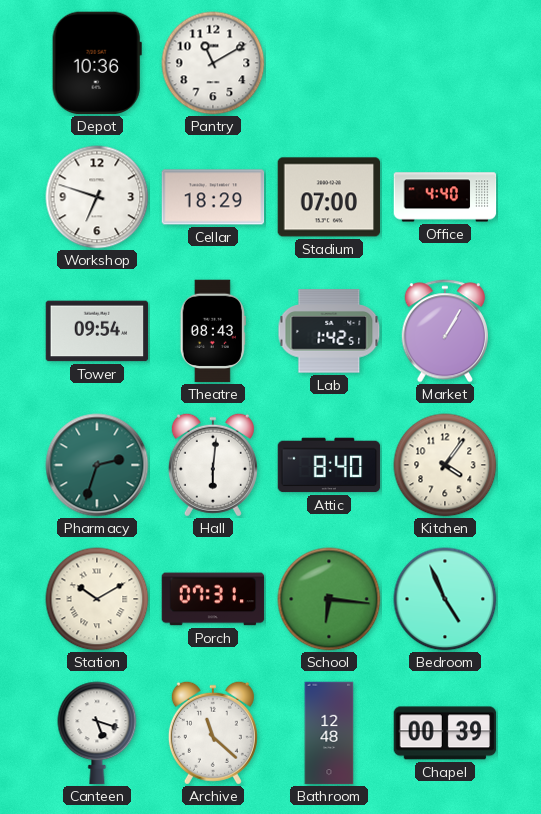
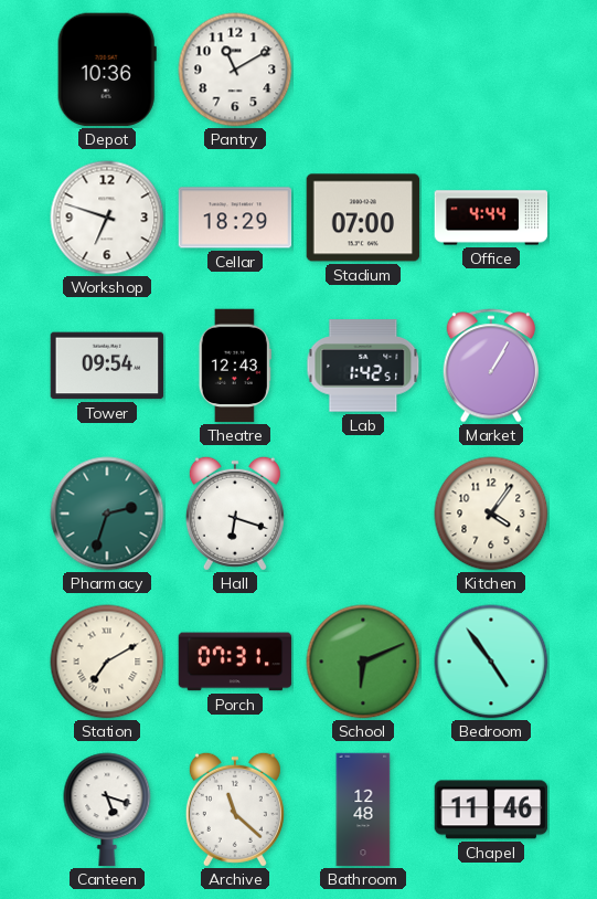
Office: 4:40 -> 4:44 (491, 218)
Theatre: 08:43 -> 12:43 (235, 366)
Hall: 6:01 -> 6:18 (235, 514)
Attic: 8:40 -> none (329, 465)
Station: 10:10 -> 7:10 (107, 662)
School: 6:16 -> 6:11 (363, 662)
Bedroom: 4:56 -> 4:54 (491, 662)
Chapel: 00:39 -> 11:46 (491, 810)
